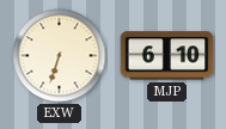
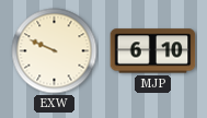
EXW: 6:33 -> 9:49 (55, 51)
